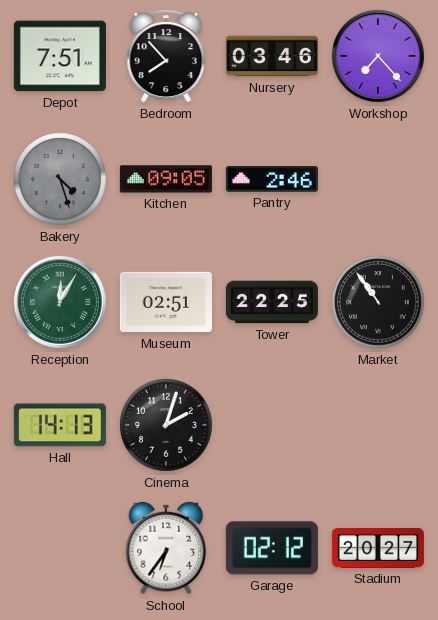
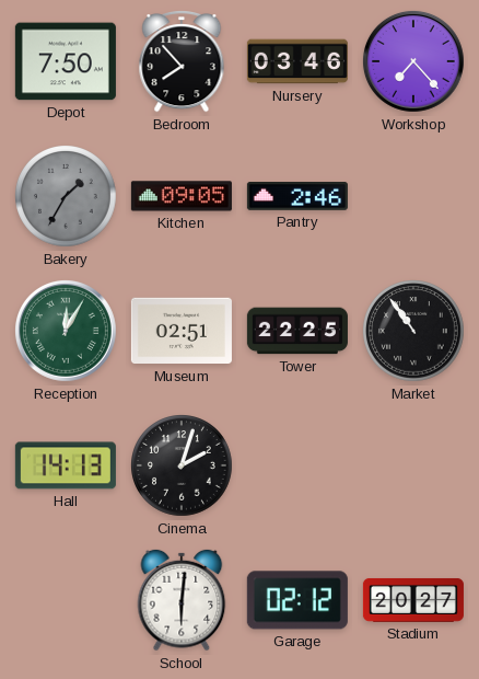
Depot: 7:51 -> 7:50 (66, 61)
Bakery: 4:27 -> 1:35 (67, 197)
School: 6:36 -> 6:01 (182, 600)
